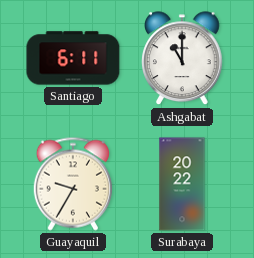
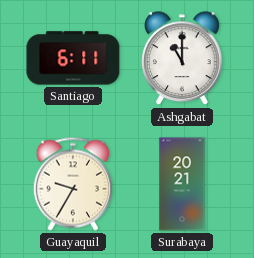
Surabaya: 20:22 -> 20:21 (182, 184)
